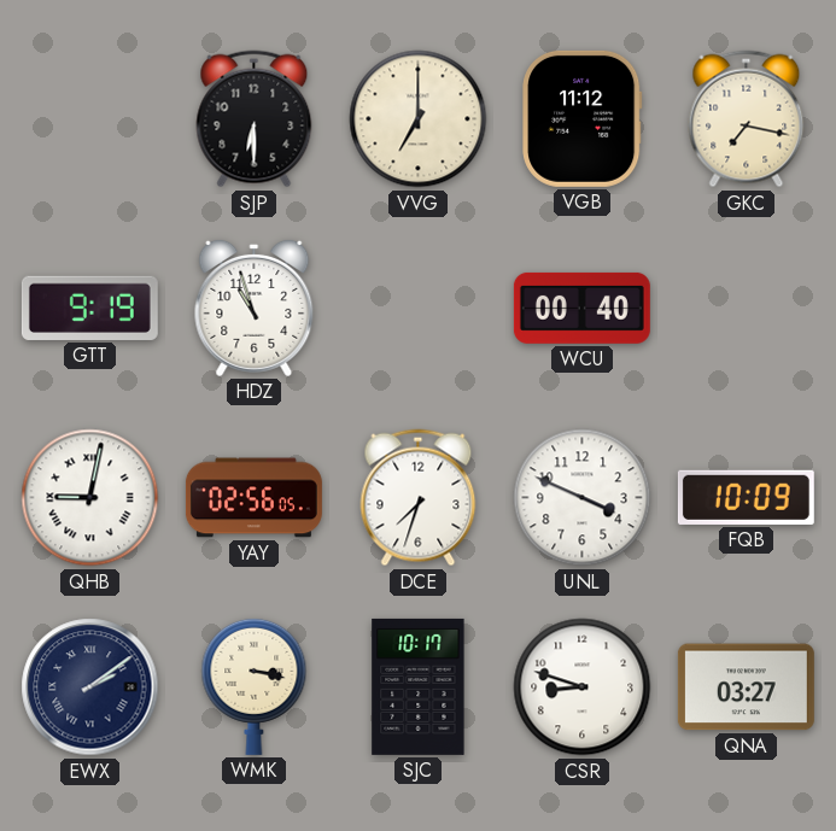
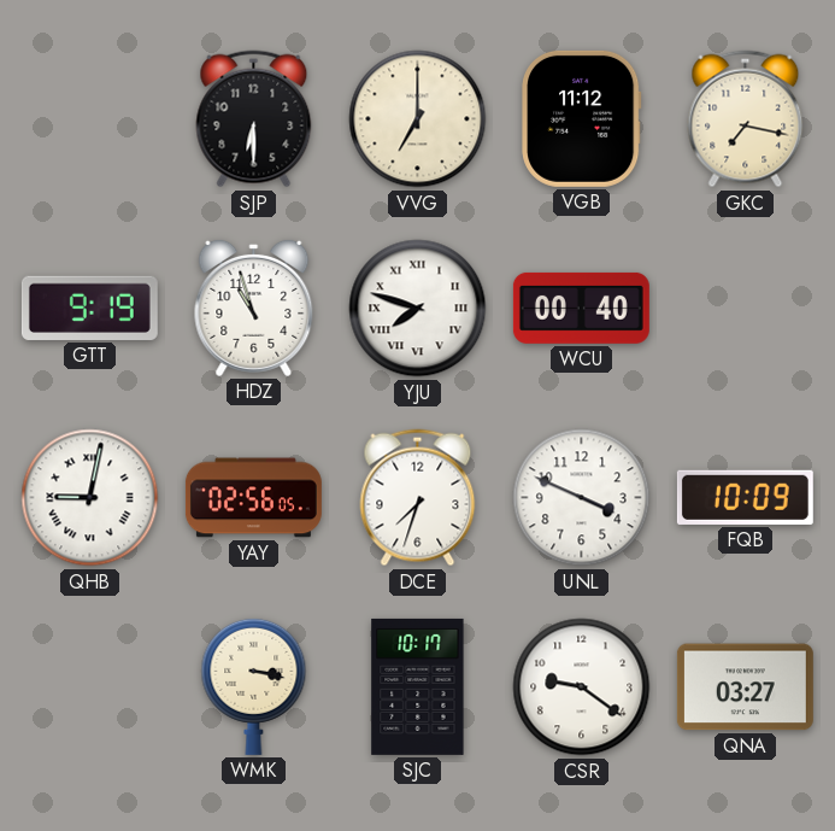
YJU: none -> 7:48 (418, 309)
EWX: 2:09 -> none (90, 687)
CSR: 8:48 -> 9:21 (582, 687)
